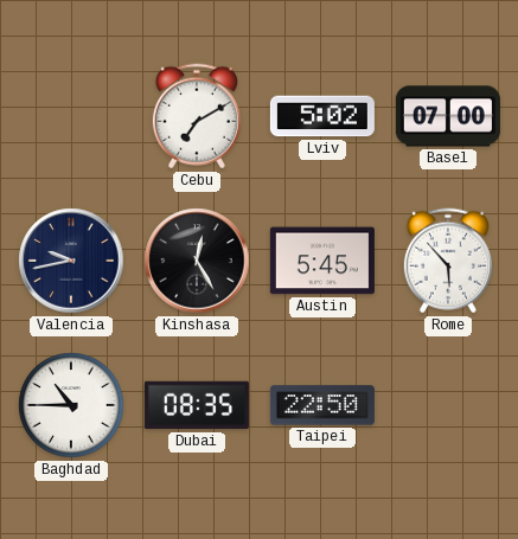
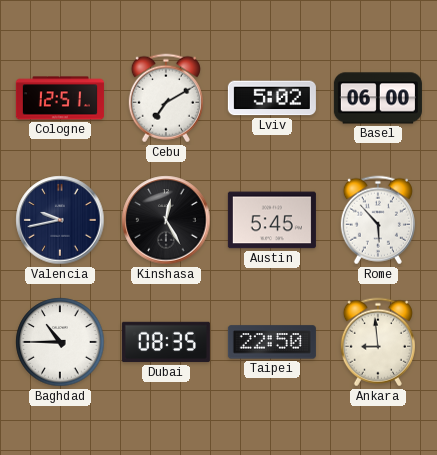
Cologne: none -> 12:51 (60, 98)
Basel: 07:00 -> 06:00 (378, 98)
Ankara: none -> 8:59 (378, 342)
